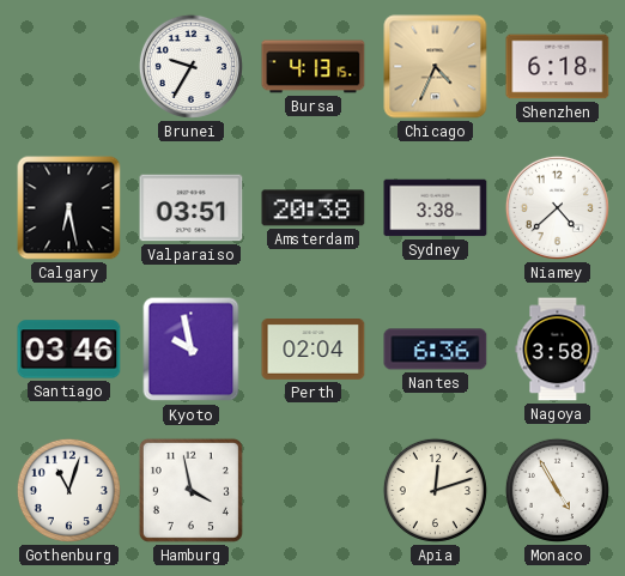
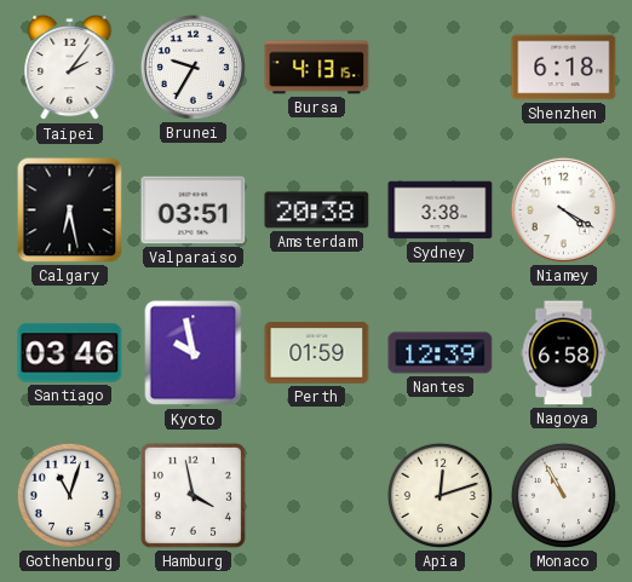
Taipei: none -> 2:06 (70, 68)
Chicago: 4:34 -> none (436, 67)
Niamey: 4:38 -> 4:20 (563, 209)
Perth: 02:04 -> 01:59 (317, 353)
Nantes: 6:36 -> 12:39 (441, 353)
Nagoya: 3:58 -> 6:58 (564, 353)
Monaco: 4:55 -> 10:55 (563, 495)
